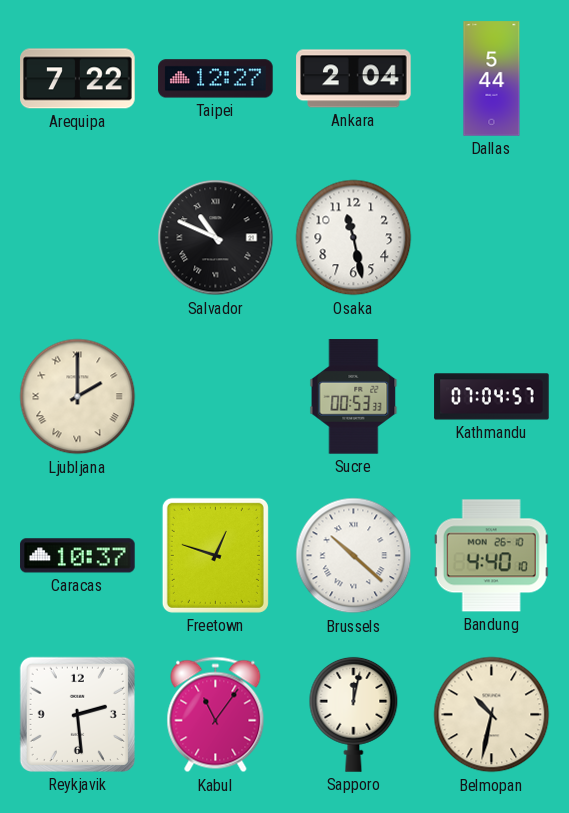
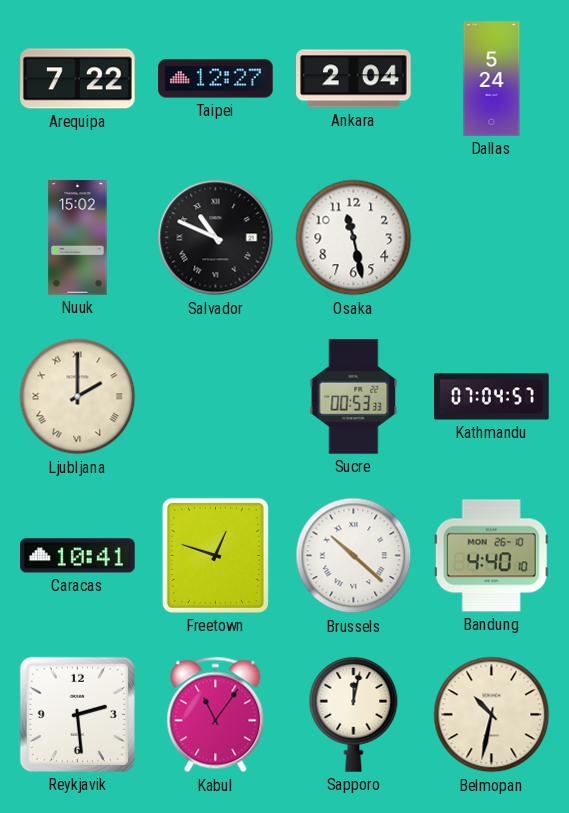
Dallas: 5:44 -> 5:24 (492, 79)
Nuuk: none -> 15:02 (78, 238)
Caracas: 10:37 -> 10:41 (78, 556)
